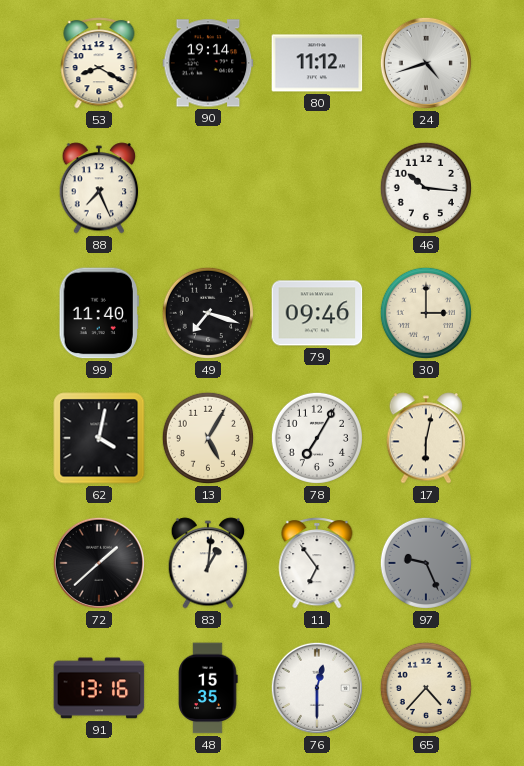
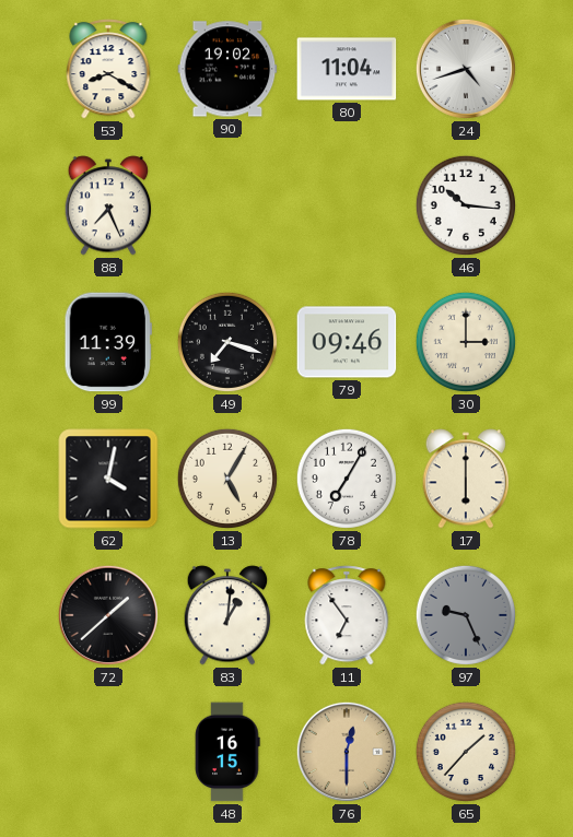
90: 19:14 -> 19:02 (227, 69)
80: 11:12 -> 11:04 (347, 69)
99: 11:40 -> 11:39 (108, 342)
17: 6:02 -> 6:00 (466, 479)
91: 13:16 -> none (99, 688)
48: 15:35 -> 16:15 (227, 752)
76 dial: white -> champagne (347, 752)
65: 4:37 -> 1:37 (466, 752)
